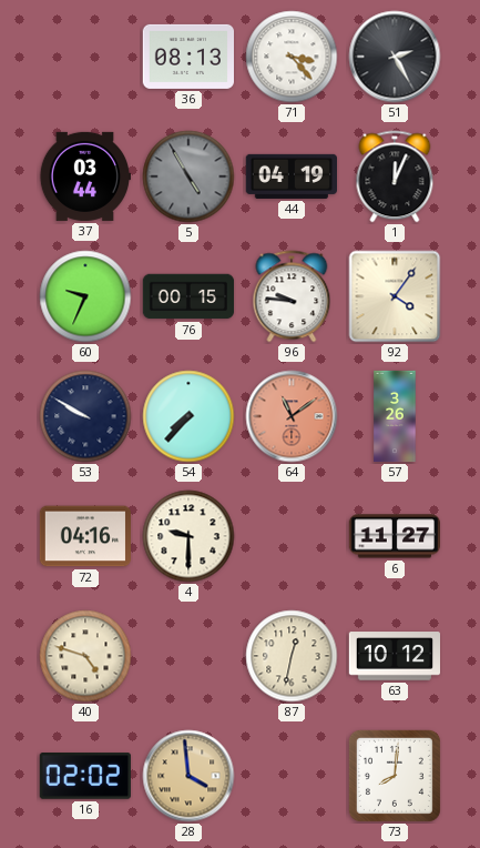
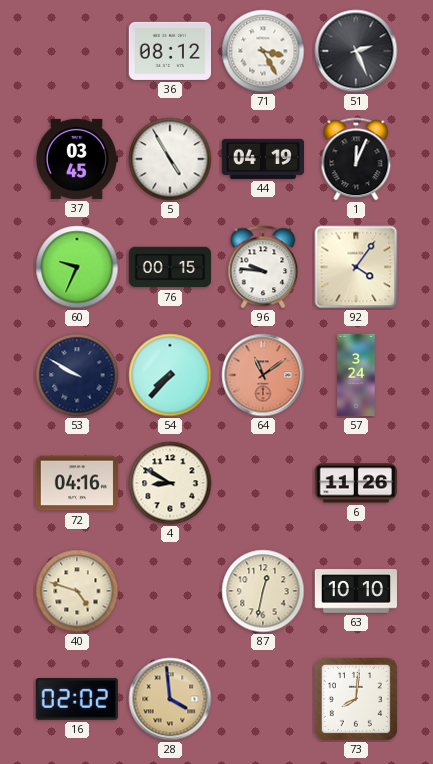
36: 08:13 -> 08:12 (169, 51)
71: 3:23 -> 3:25 (263, 51)
51: 2:25 -> 2:26 (356, 51)
37: 03:44 -> 03:45 (76, 159)
5 dial: grey -> white (170, 159)
57: 3:26 -> 3:24 (356, 375)
4: 9:30 -> 8:50 (170, 483)
6: 11:27 -> 11:26 (355, 483)
63: 10:12 -> 10:10 (355, 591)
